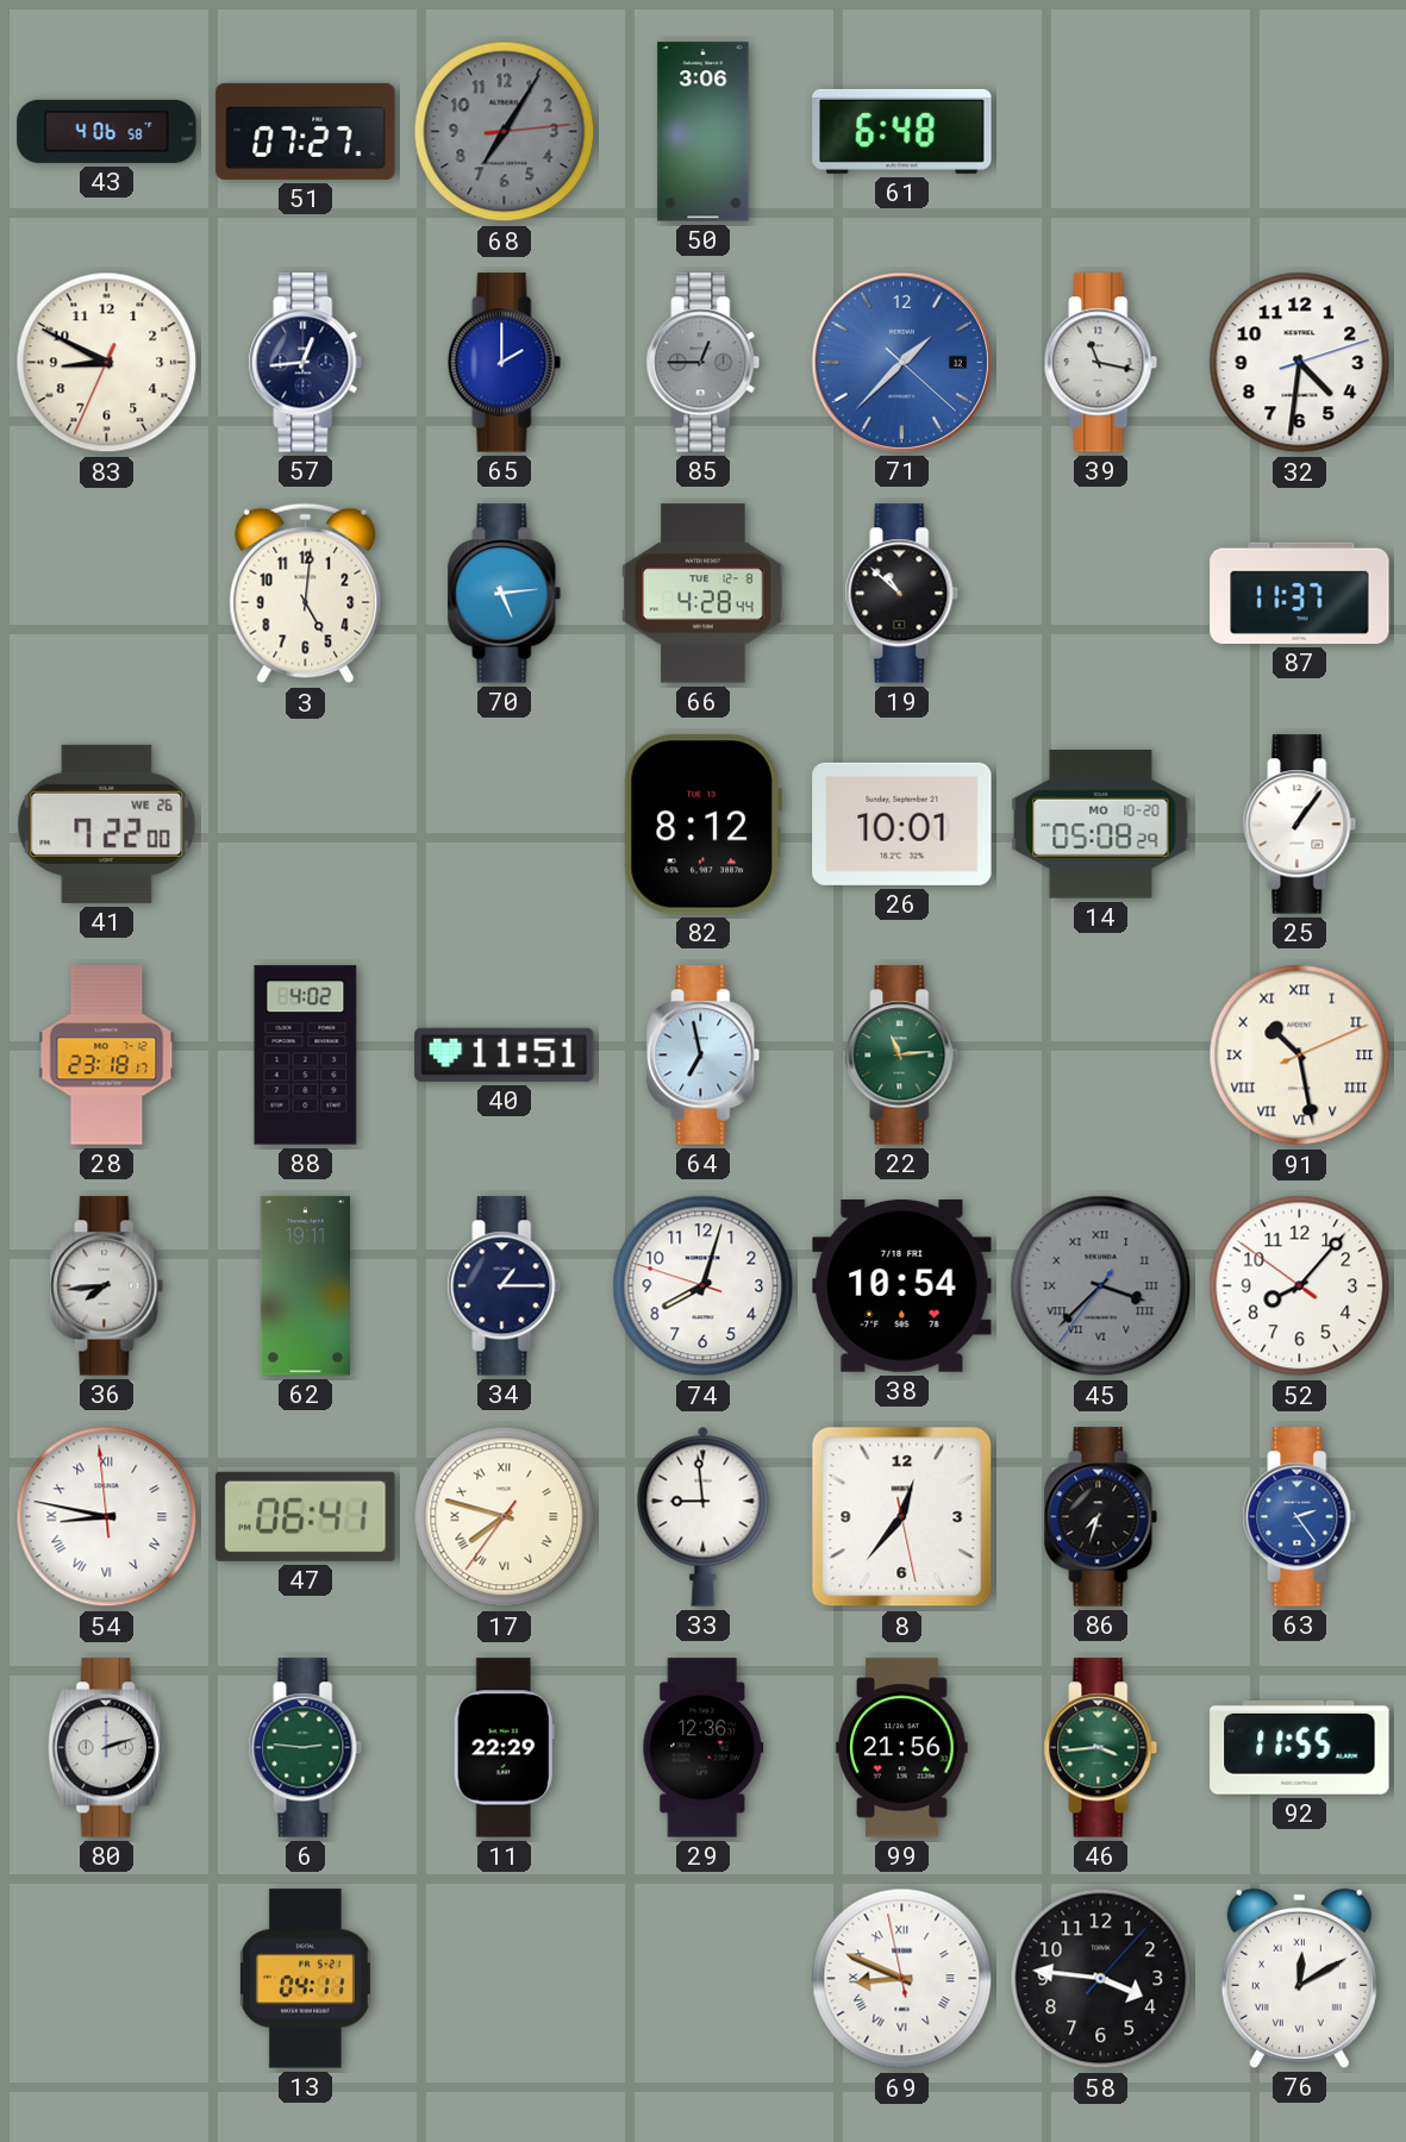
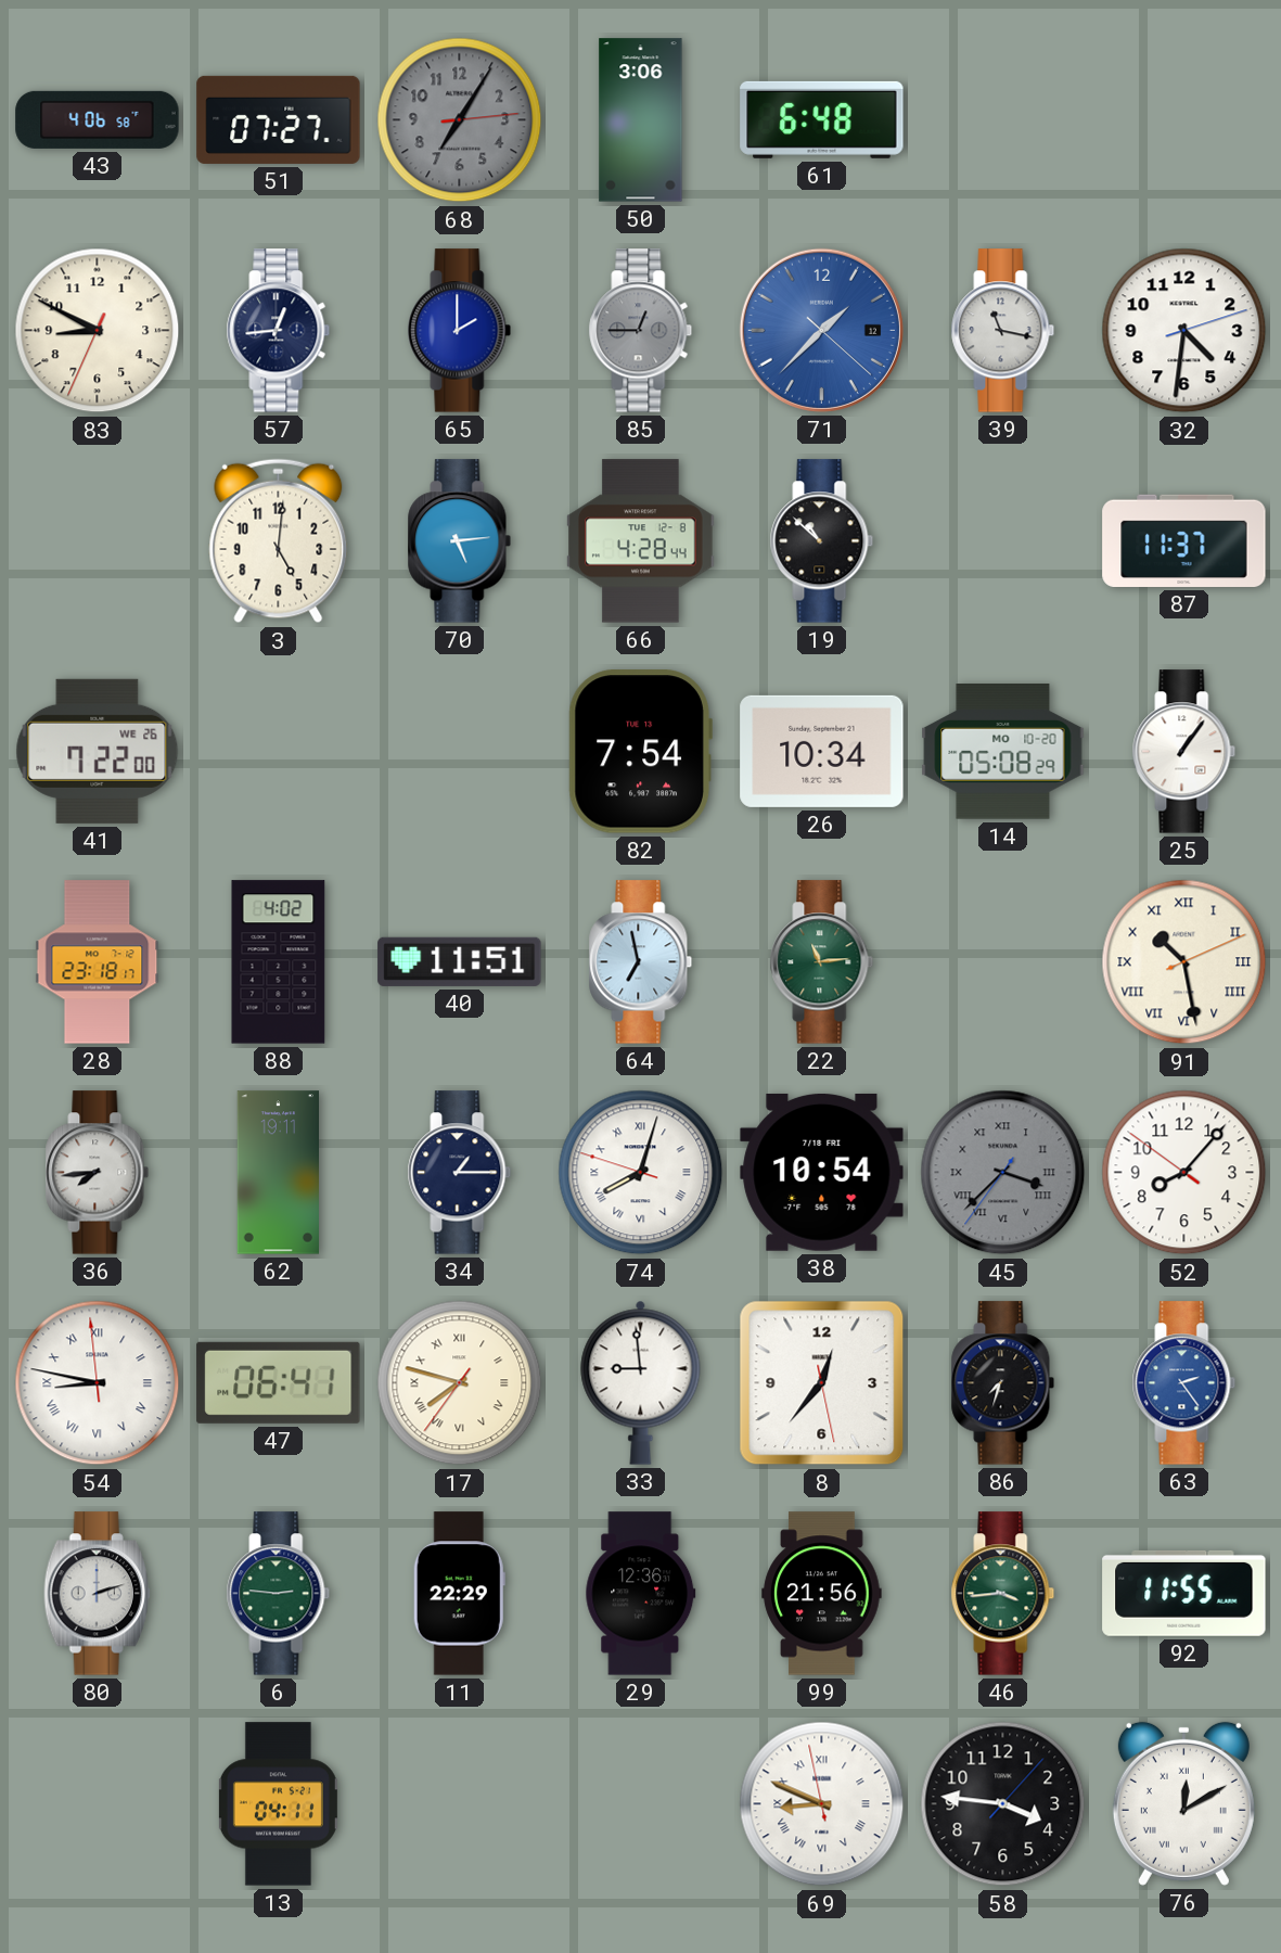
82: 8:12 -> 7:54 (640, 752)
26: 10:01 -> 10:34 (822, 751)
74 numerals: Arabic -> Roman (641, 1173)
